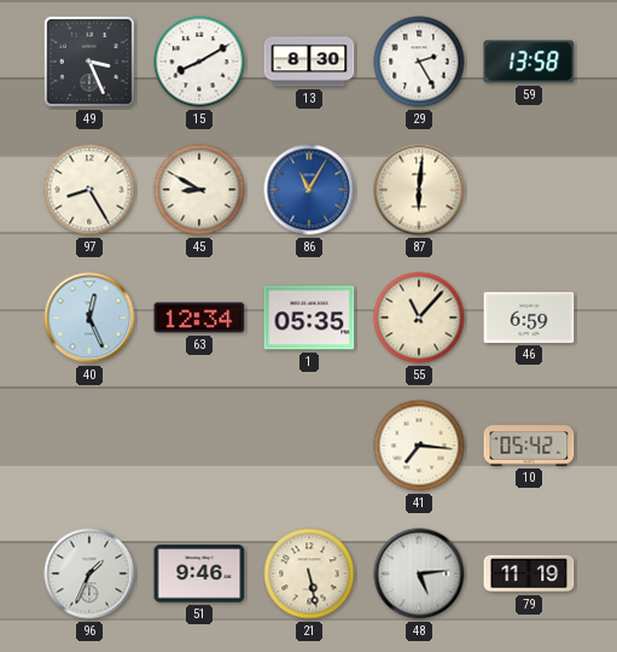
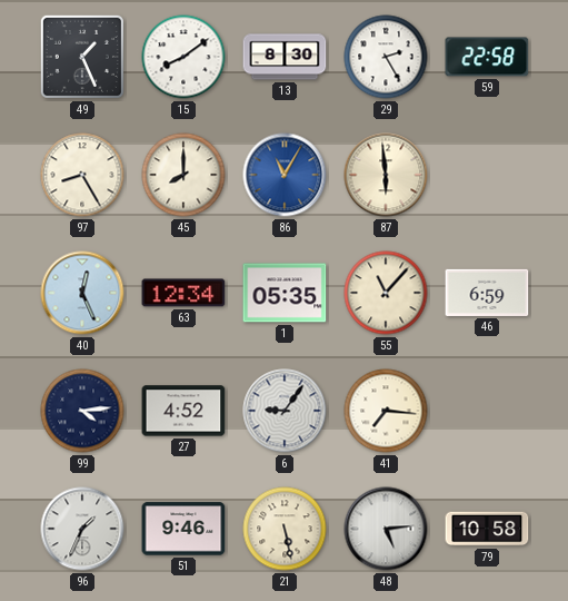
49: 3:26 -> 1:26 (82, 57)
15: 8:10 -> 8:09 (183, 57)
59: 13:58 -> 22:58 (487, 57)
45: 8:50 -> 8:00 (183, 175)
87: 6:01 -> 5:59 (386, 175)
99: none -> 4:14 (82, 411)
27: none -> 4:52 (183, 411)
6: none -> 9:06 (285, 411)
10: 05:42 -> none (529, 446)
79: 11:19 -> 10:58 (487, 529)
